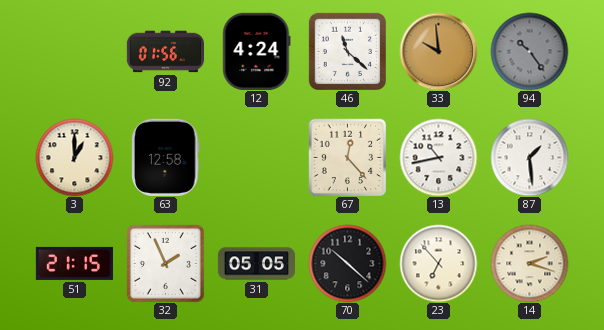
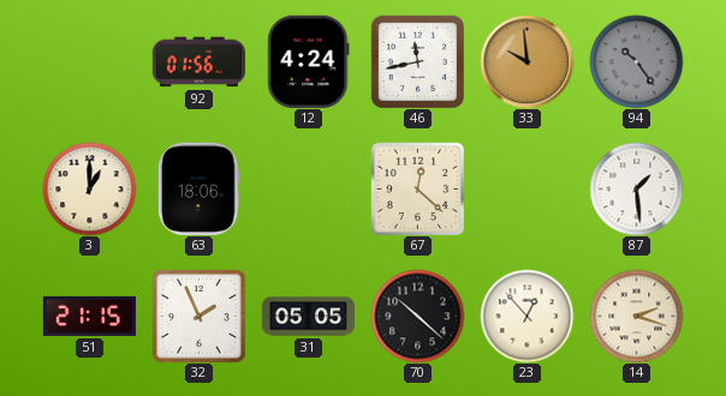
46: 11:22 -> 11:43 (417, 61)
63: 12:58 -> 18:06 (200, 188)
67: 12:23 -> 12:22 (417, 188)
13: 10:43 -> none (438, 157)
23: 6:53 -> 12:53 (526, 316)
